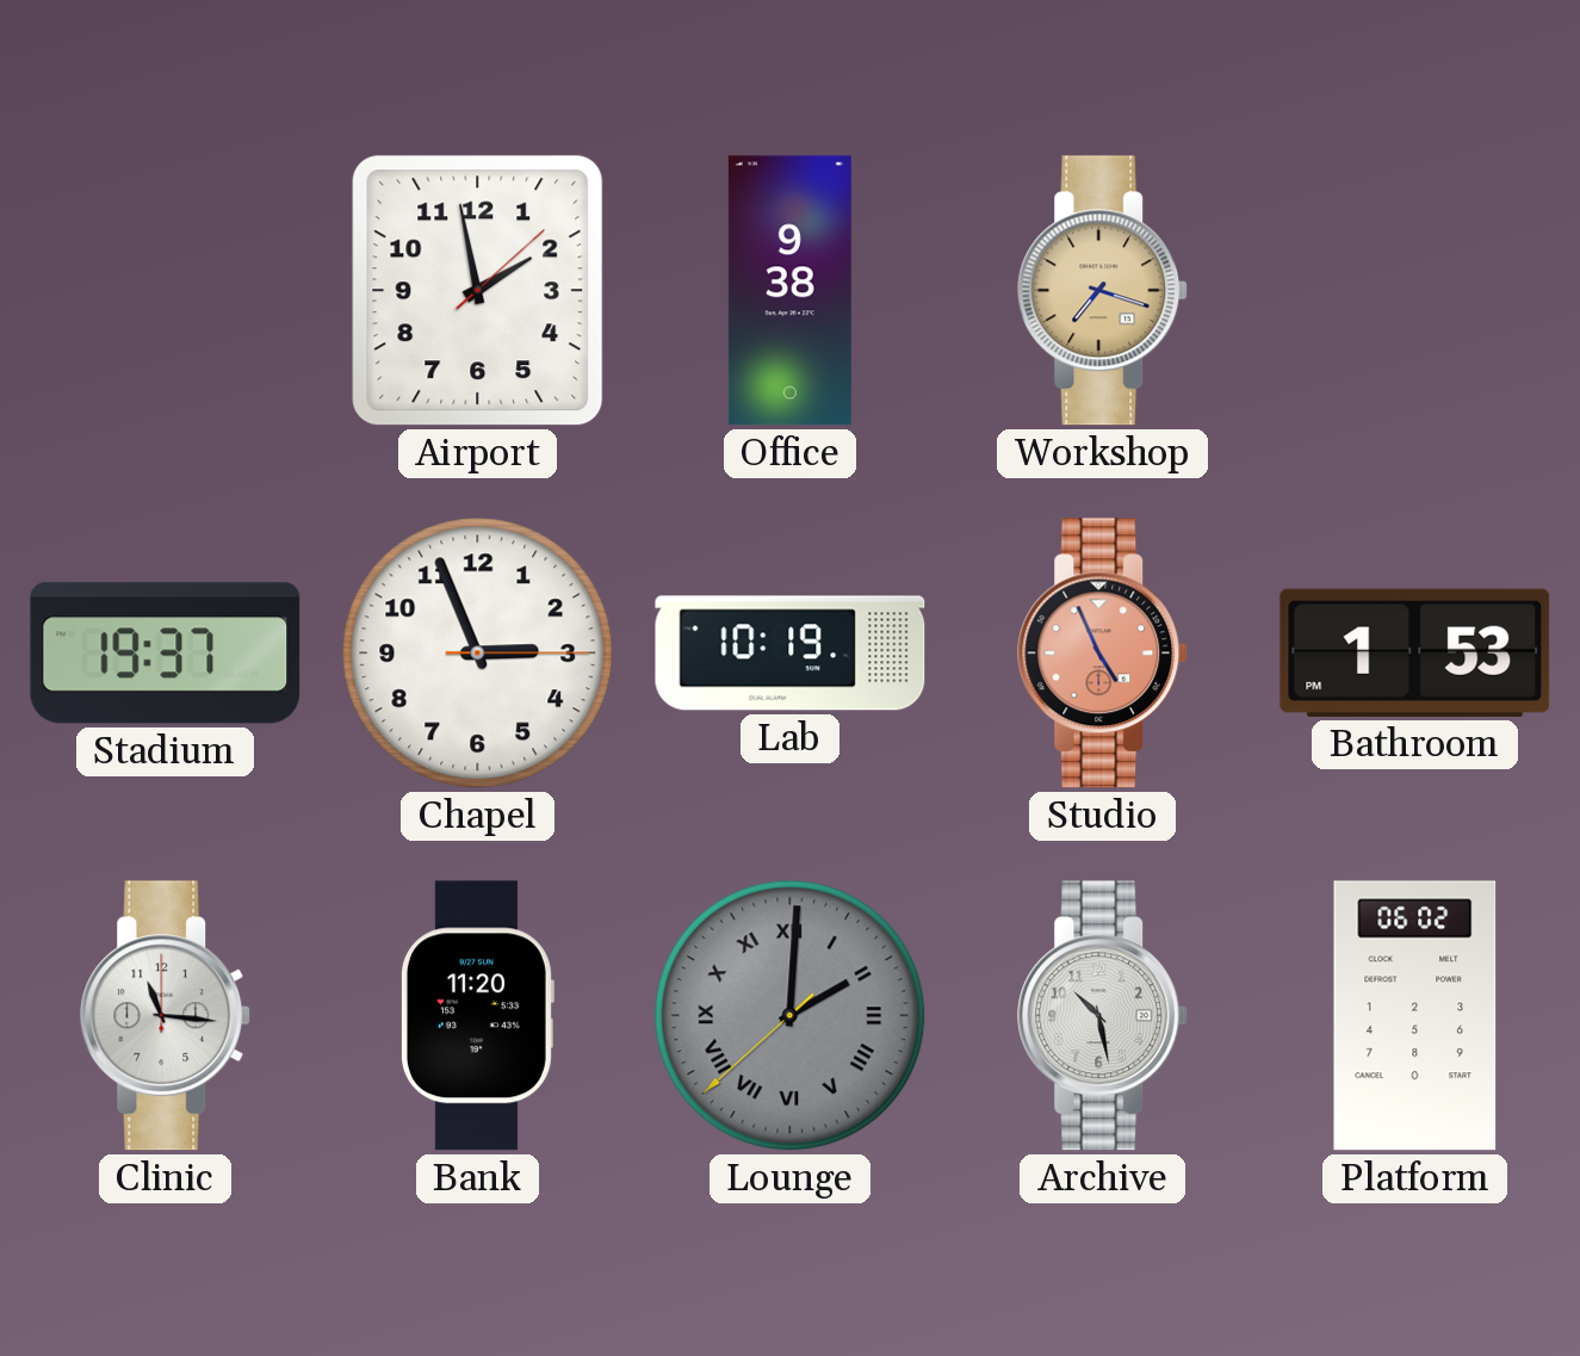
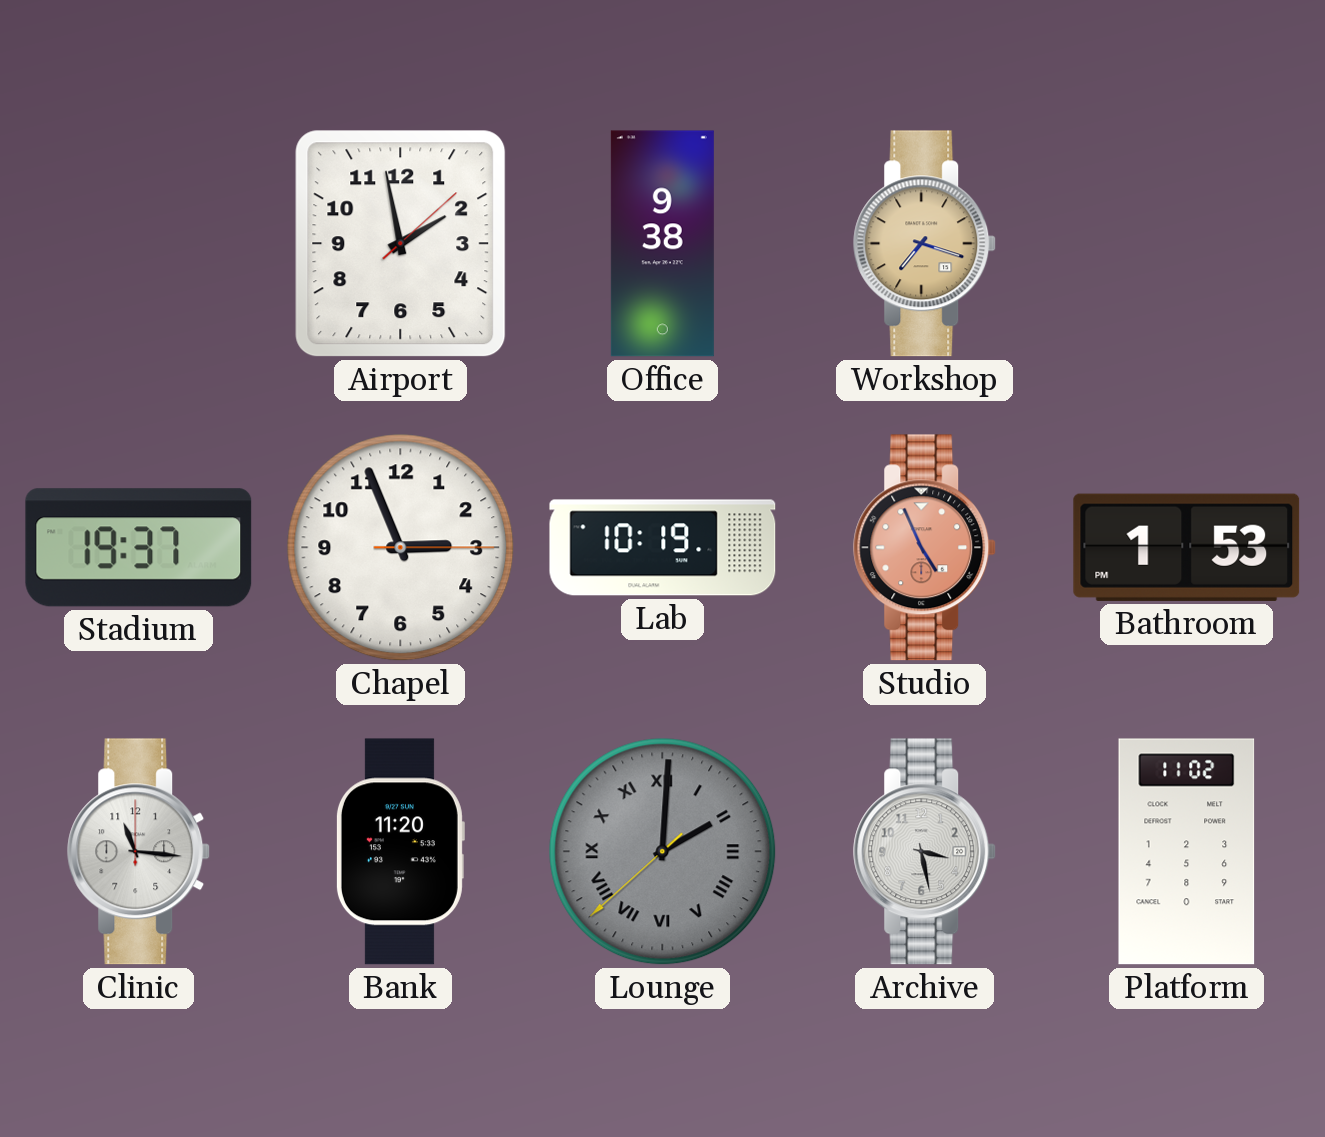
Archive: 10:28 -> 3:28 (925, 852)
Platform: 06:02 -> 11:02 (1187, 852)
